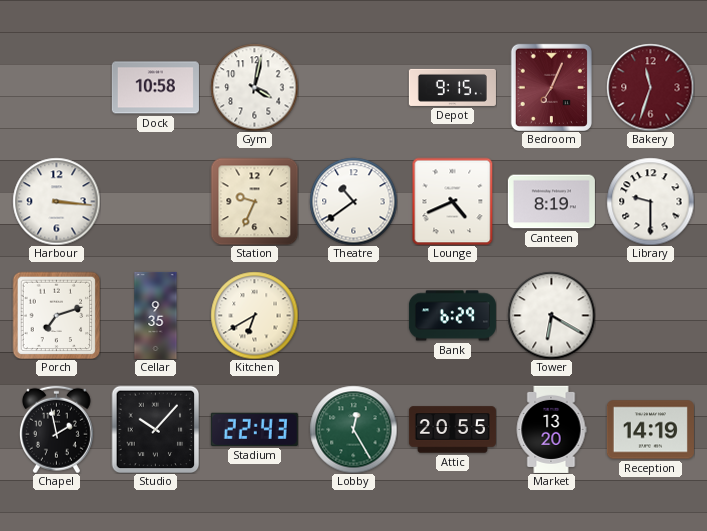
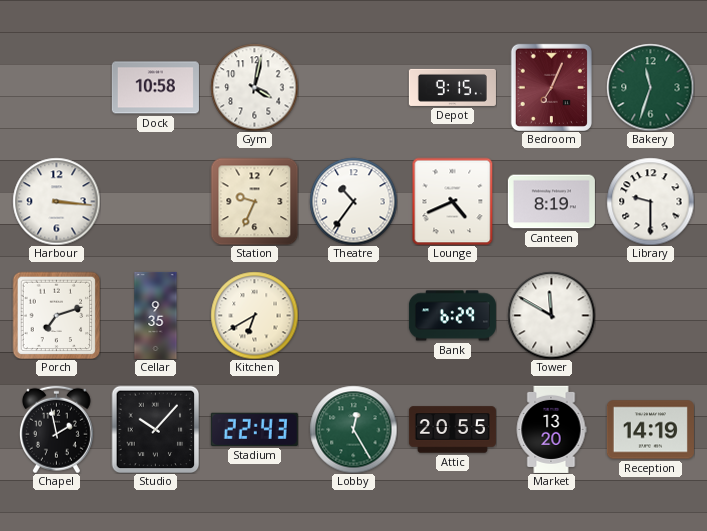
Bakery dial: burgundy -> green (650, 87)
Theatre: 10:39 -> 10:36 (353, 201)
Tower: 6:20 -> 11:50 (551, 315)
